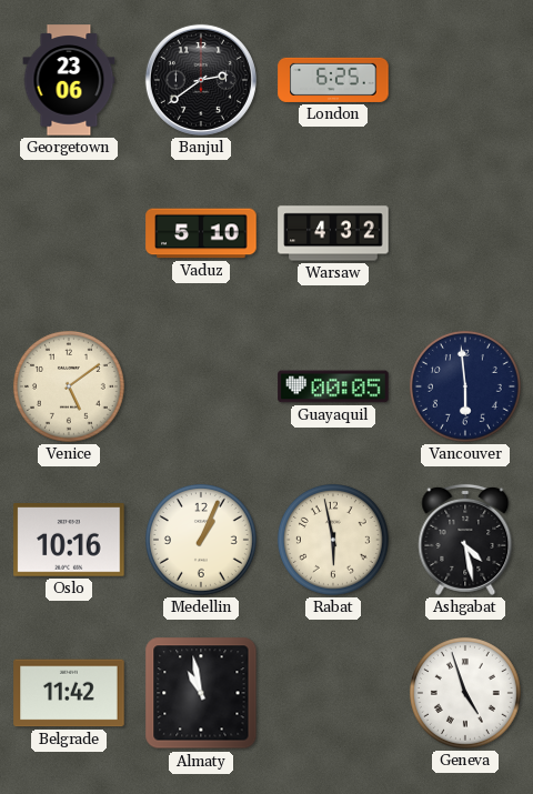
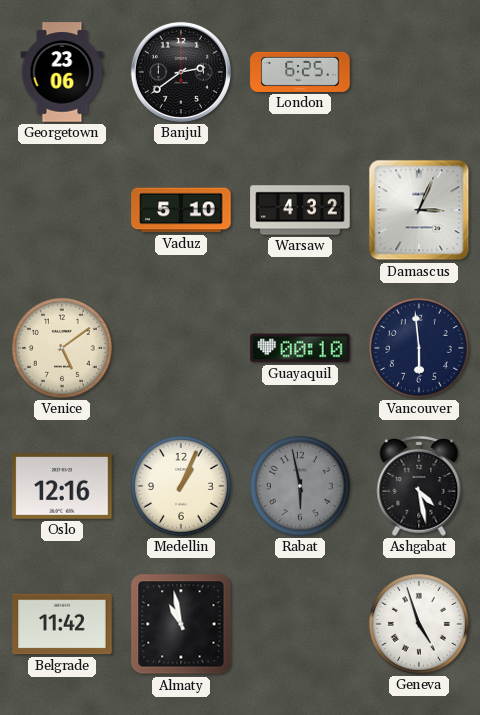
Damascus: none -> 3:04 (419, 210)
Guayaquil: 00:05 -> 00:10 (300, 348)
Oslo: 10:16 -> 12:16 (62, 486)
Rabat dial: cream -> grey (300, 486)
